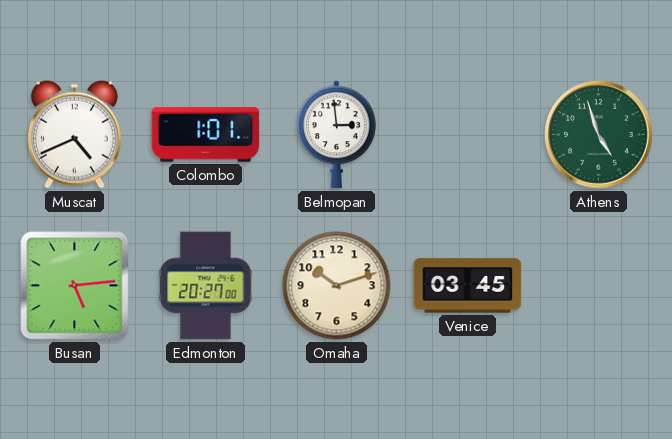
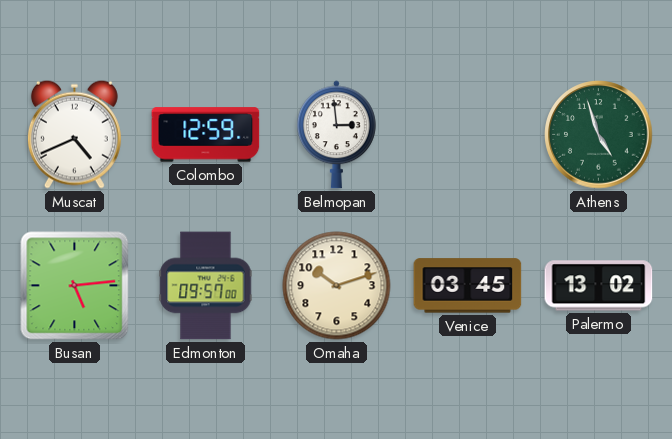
Colombo: 1:01 -> 12:59 (206, 135)
Edmonton: 20:27 -> 09:57 (206, 286)
Palermo: none -> 13:02 (599, 286)
